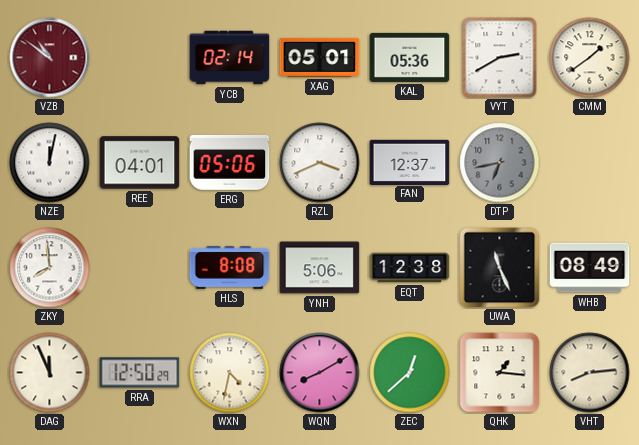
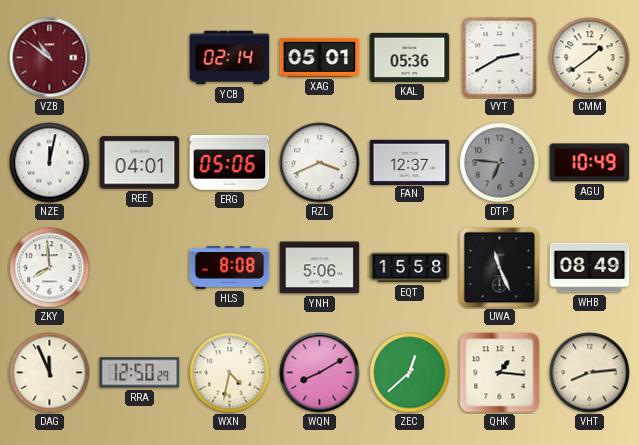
DTP: 6:43 -> 6:46 (500, 163)
AGU: none -> 10:49 (590, 163)
EQT: 12:38 -> 15:58 (410, 268)
